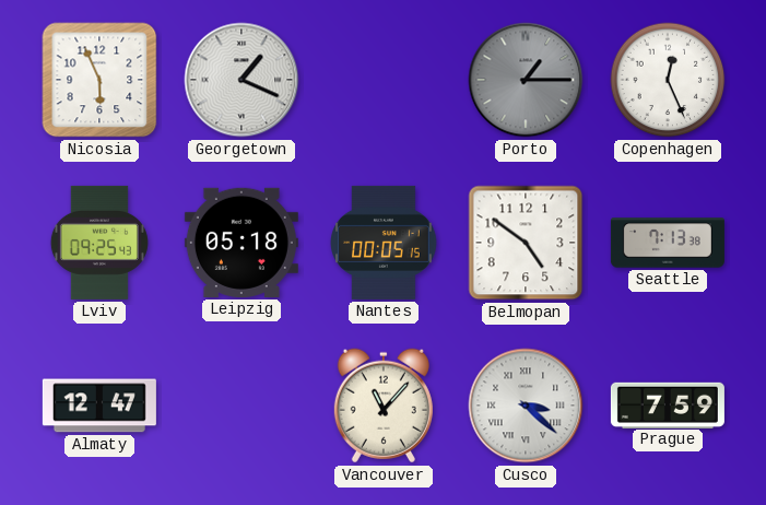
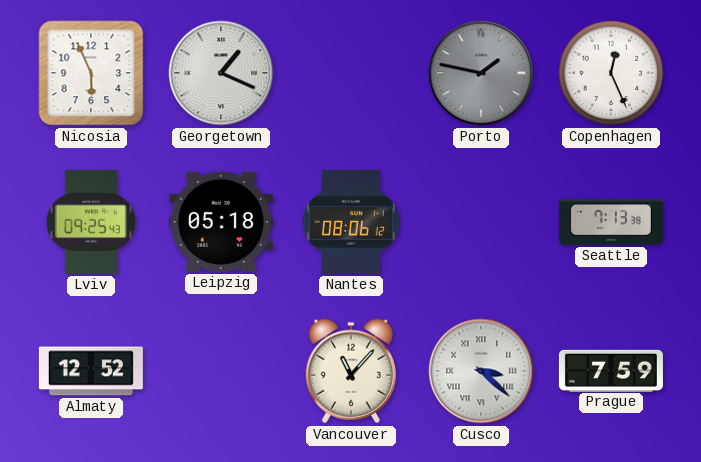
Porto: 1:15 -> 1:47 (481, 73)
Nantes: 00:05 -> 08:06 (351, 222)
Belmopan: 4:51 -> none (526, 243)
Almaty: 12:47 -> 12:52 (91, 371)
